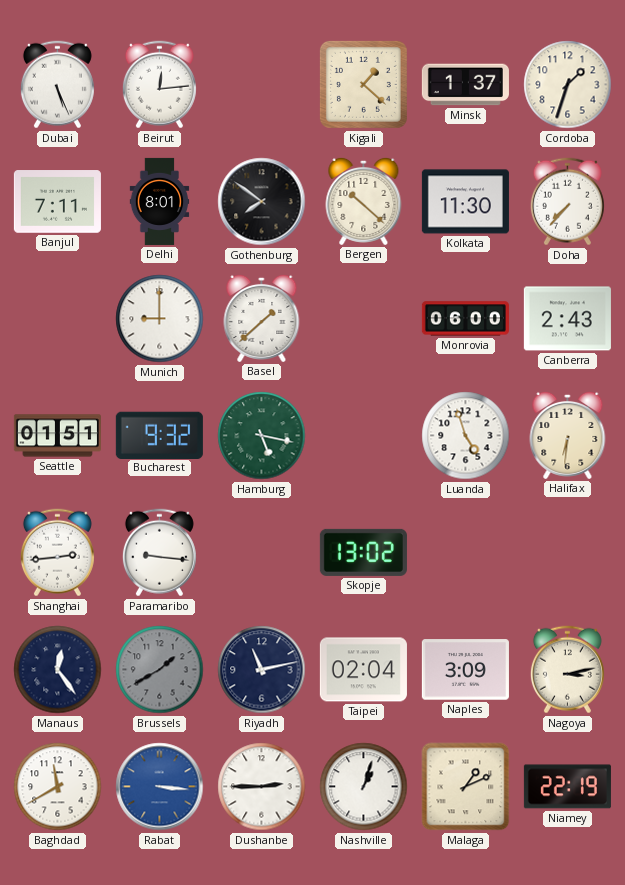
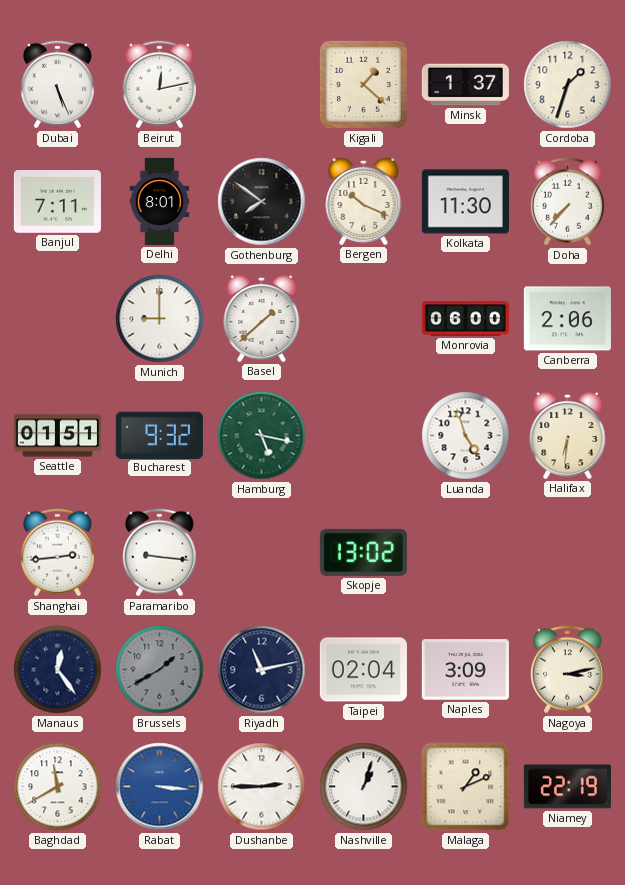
Beirut: 12:14 -> 12:13 (159, 85)
Bergen: 10:22 -> 10:19 (364, 201)
Canberra: 2:43 -> 2:06 (567, 319)
